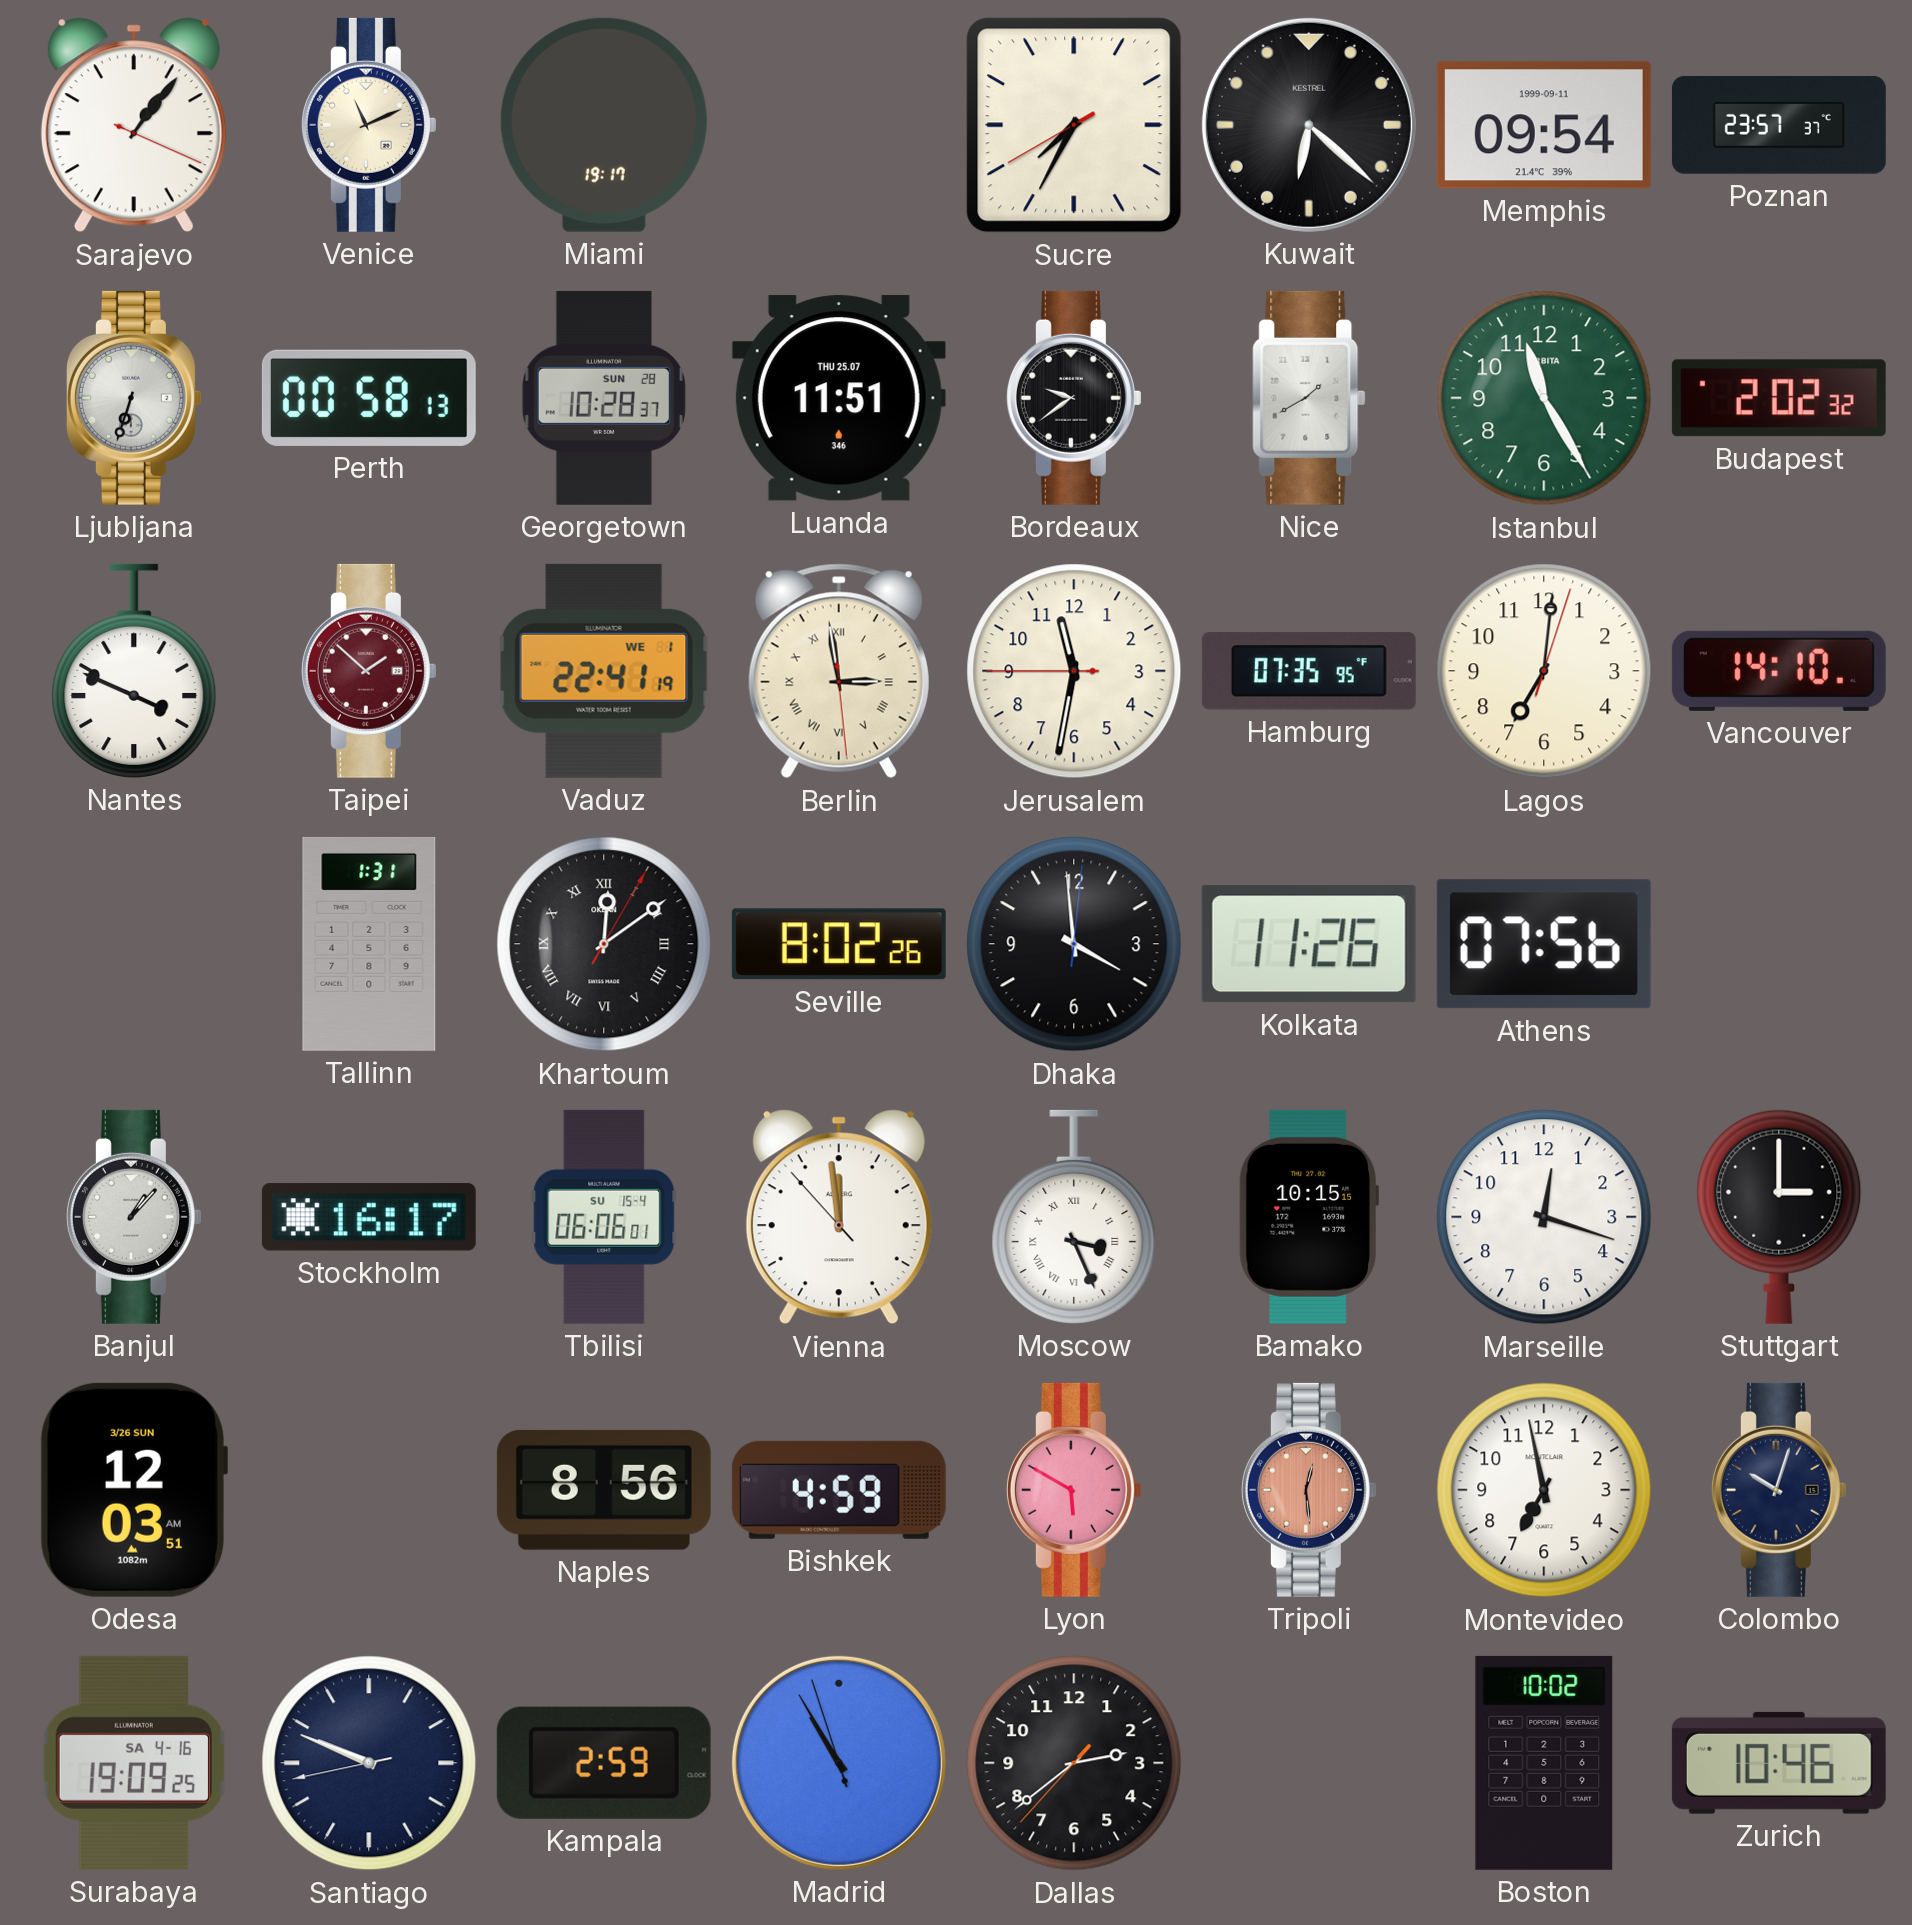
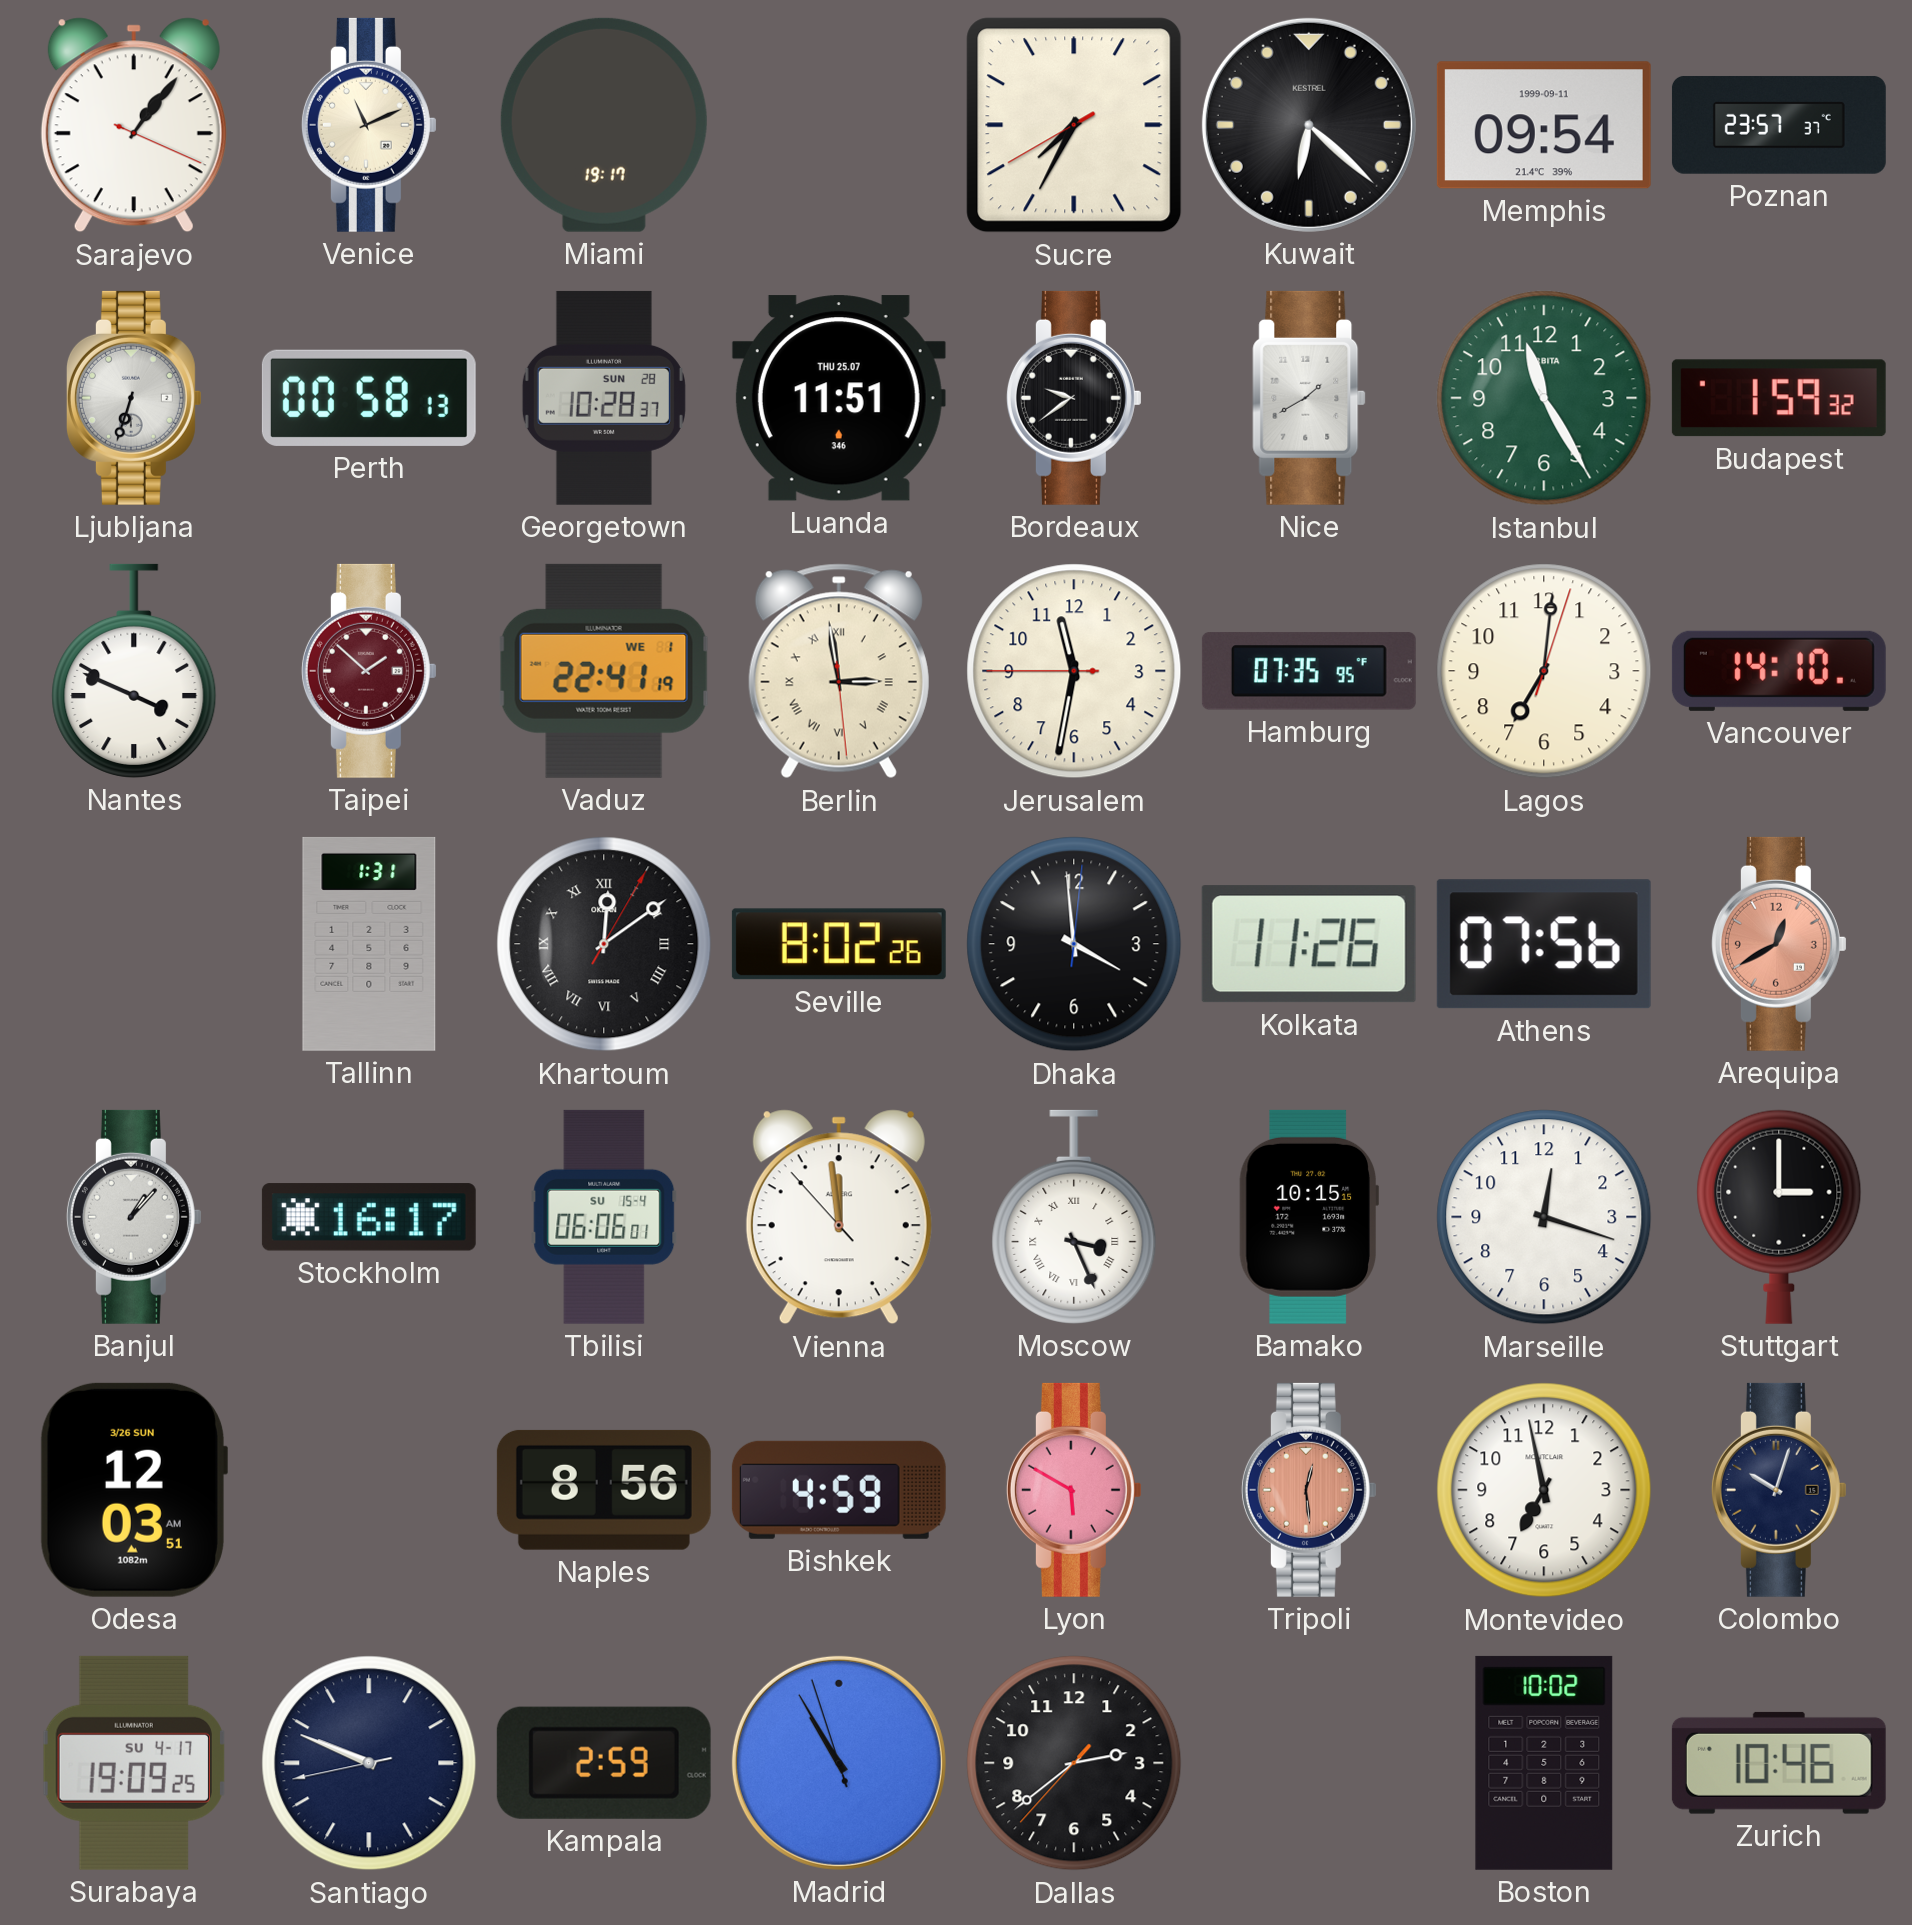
Budapest: 2:02 -> 1:59 (1779, 398)
Arequipa: none -> 12:40 (1779, 944)
Surabaya date: SA 4-16 -> SU 4-17 (134, 1763)
